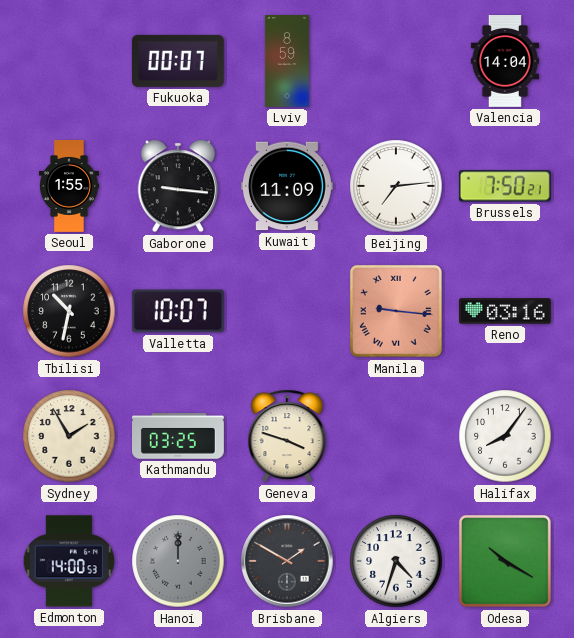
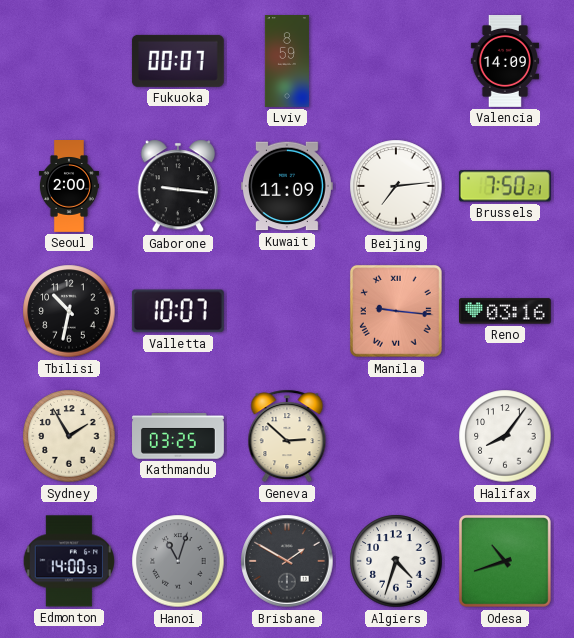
Valencia: 14:04 -> 14:09 (504, 62)
Seoul: 1:55 -> 2:00 (69, 187)
Geneva: 3:48 -> 2:52 (287, 436)
Hanoi: 12:00 -> 11:03 (178, 561)
Odesa: 10:20 -> 10:42 (505, 561)
